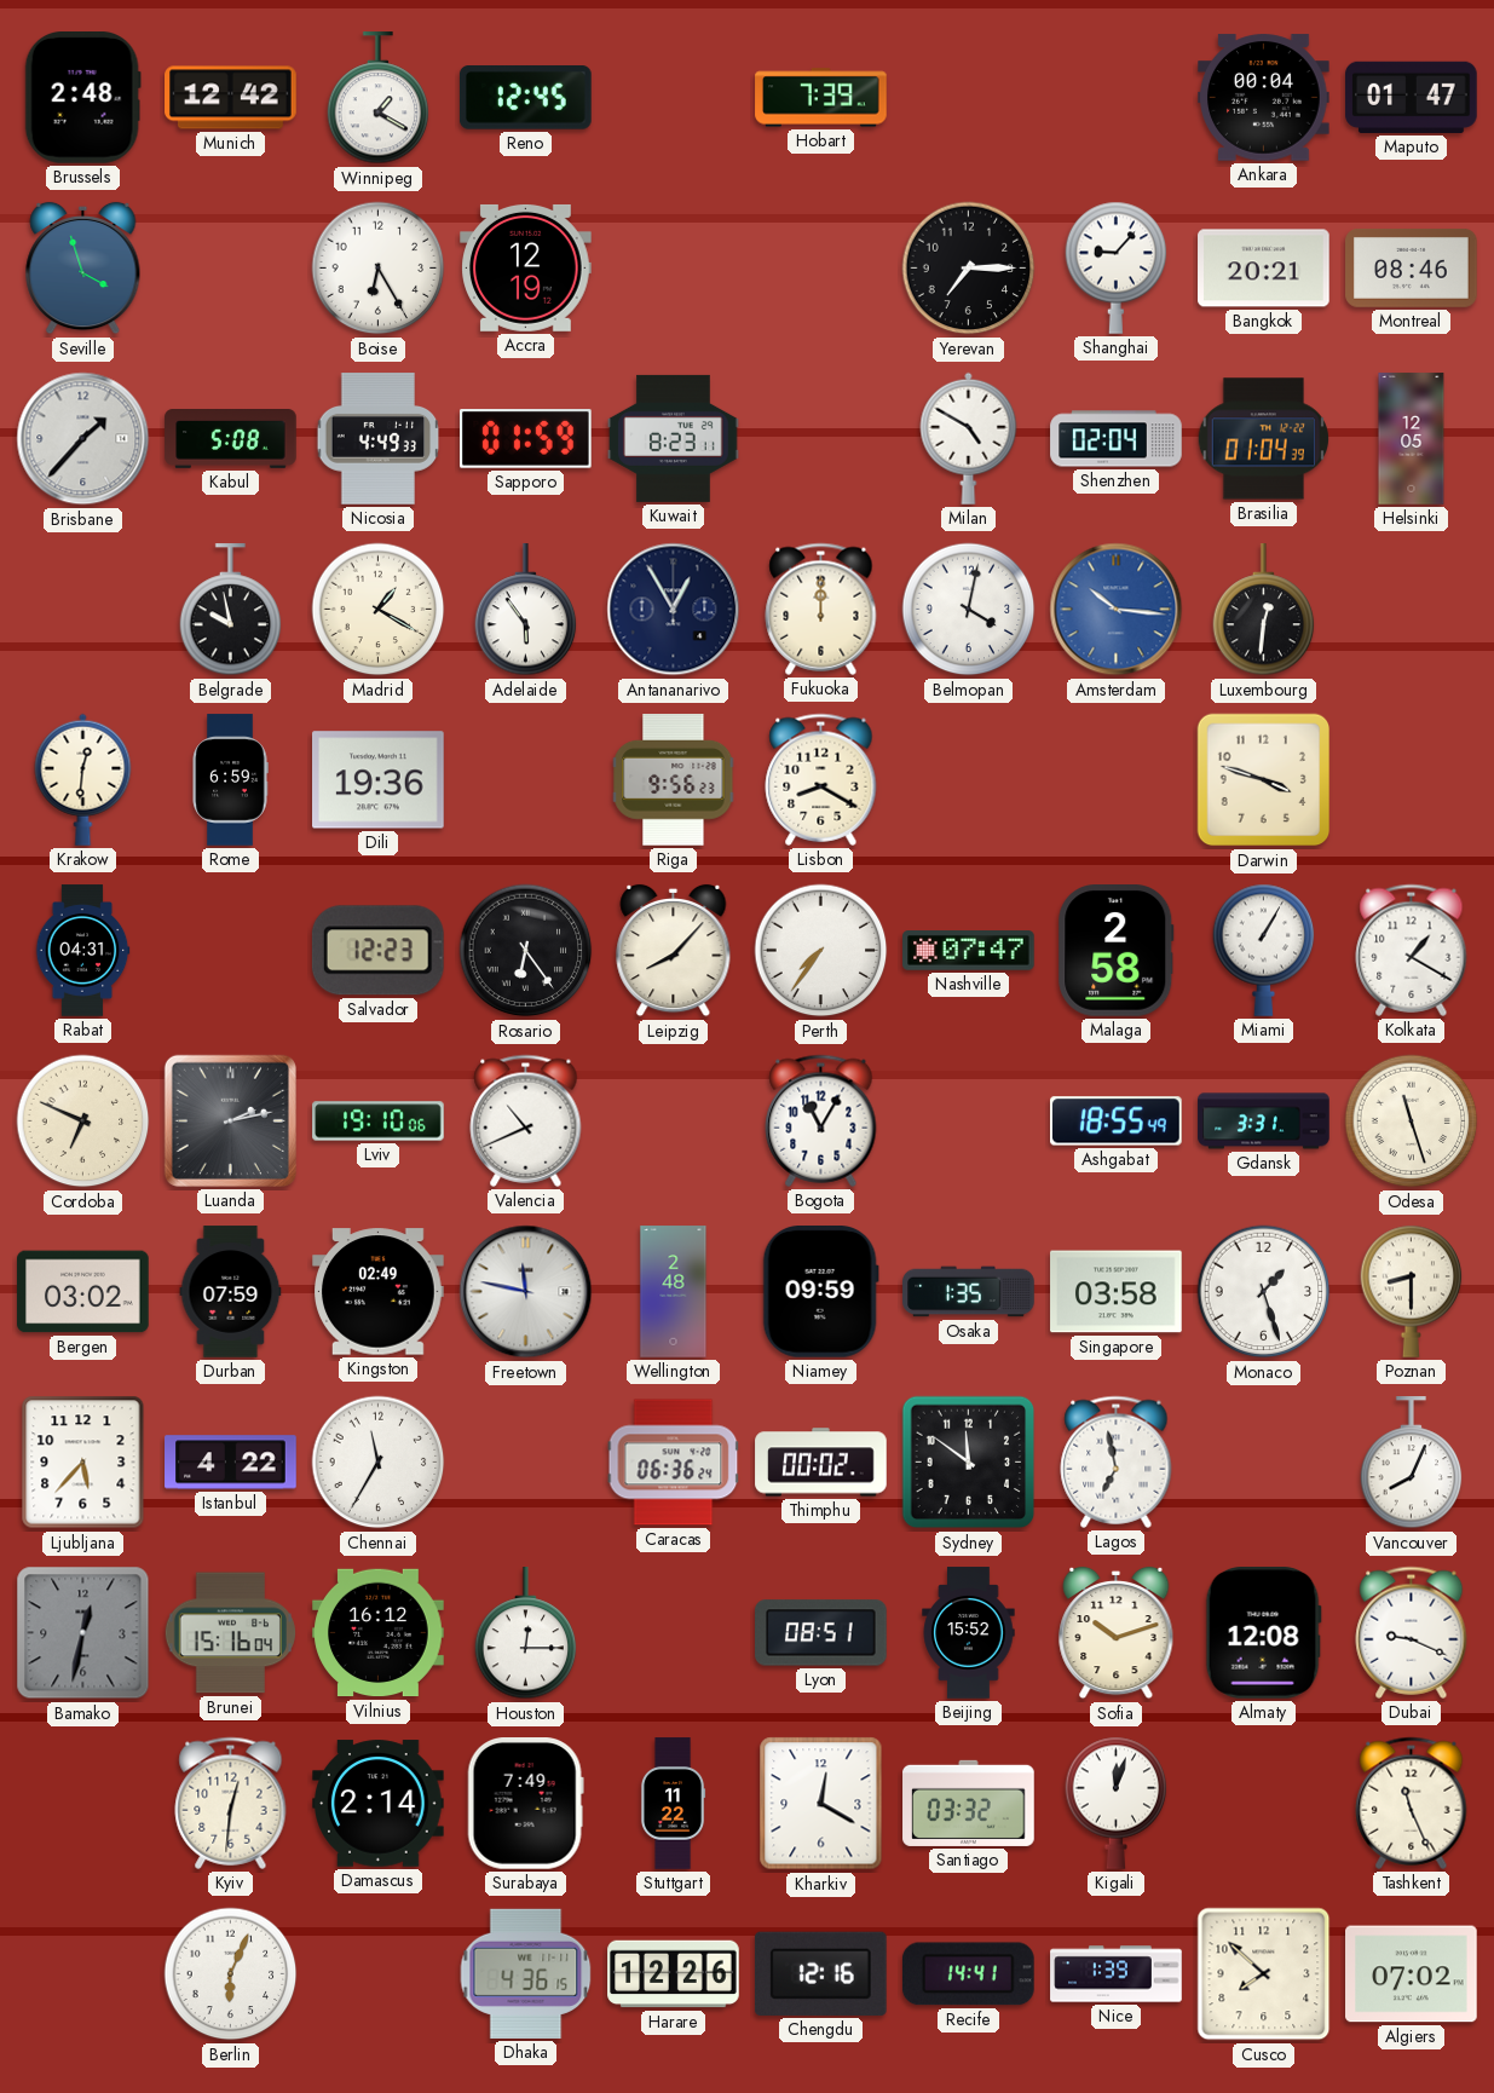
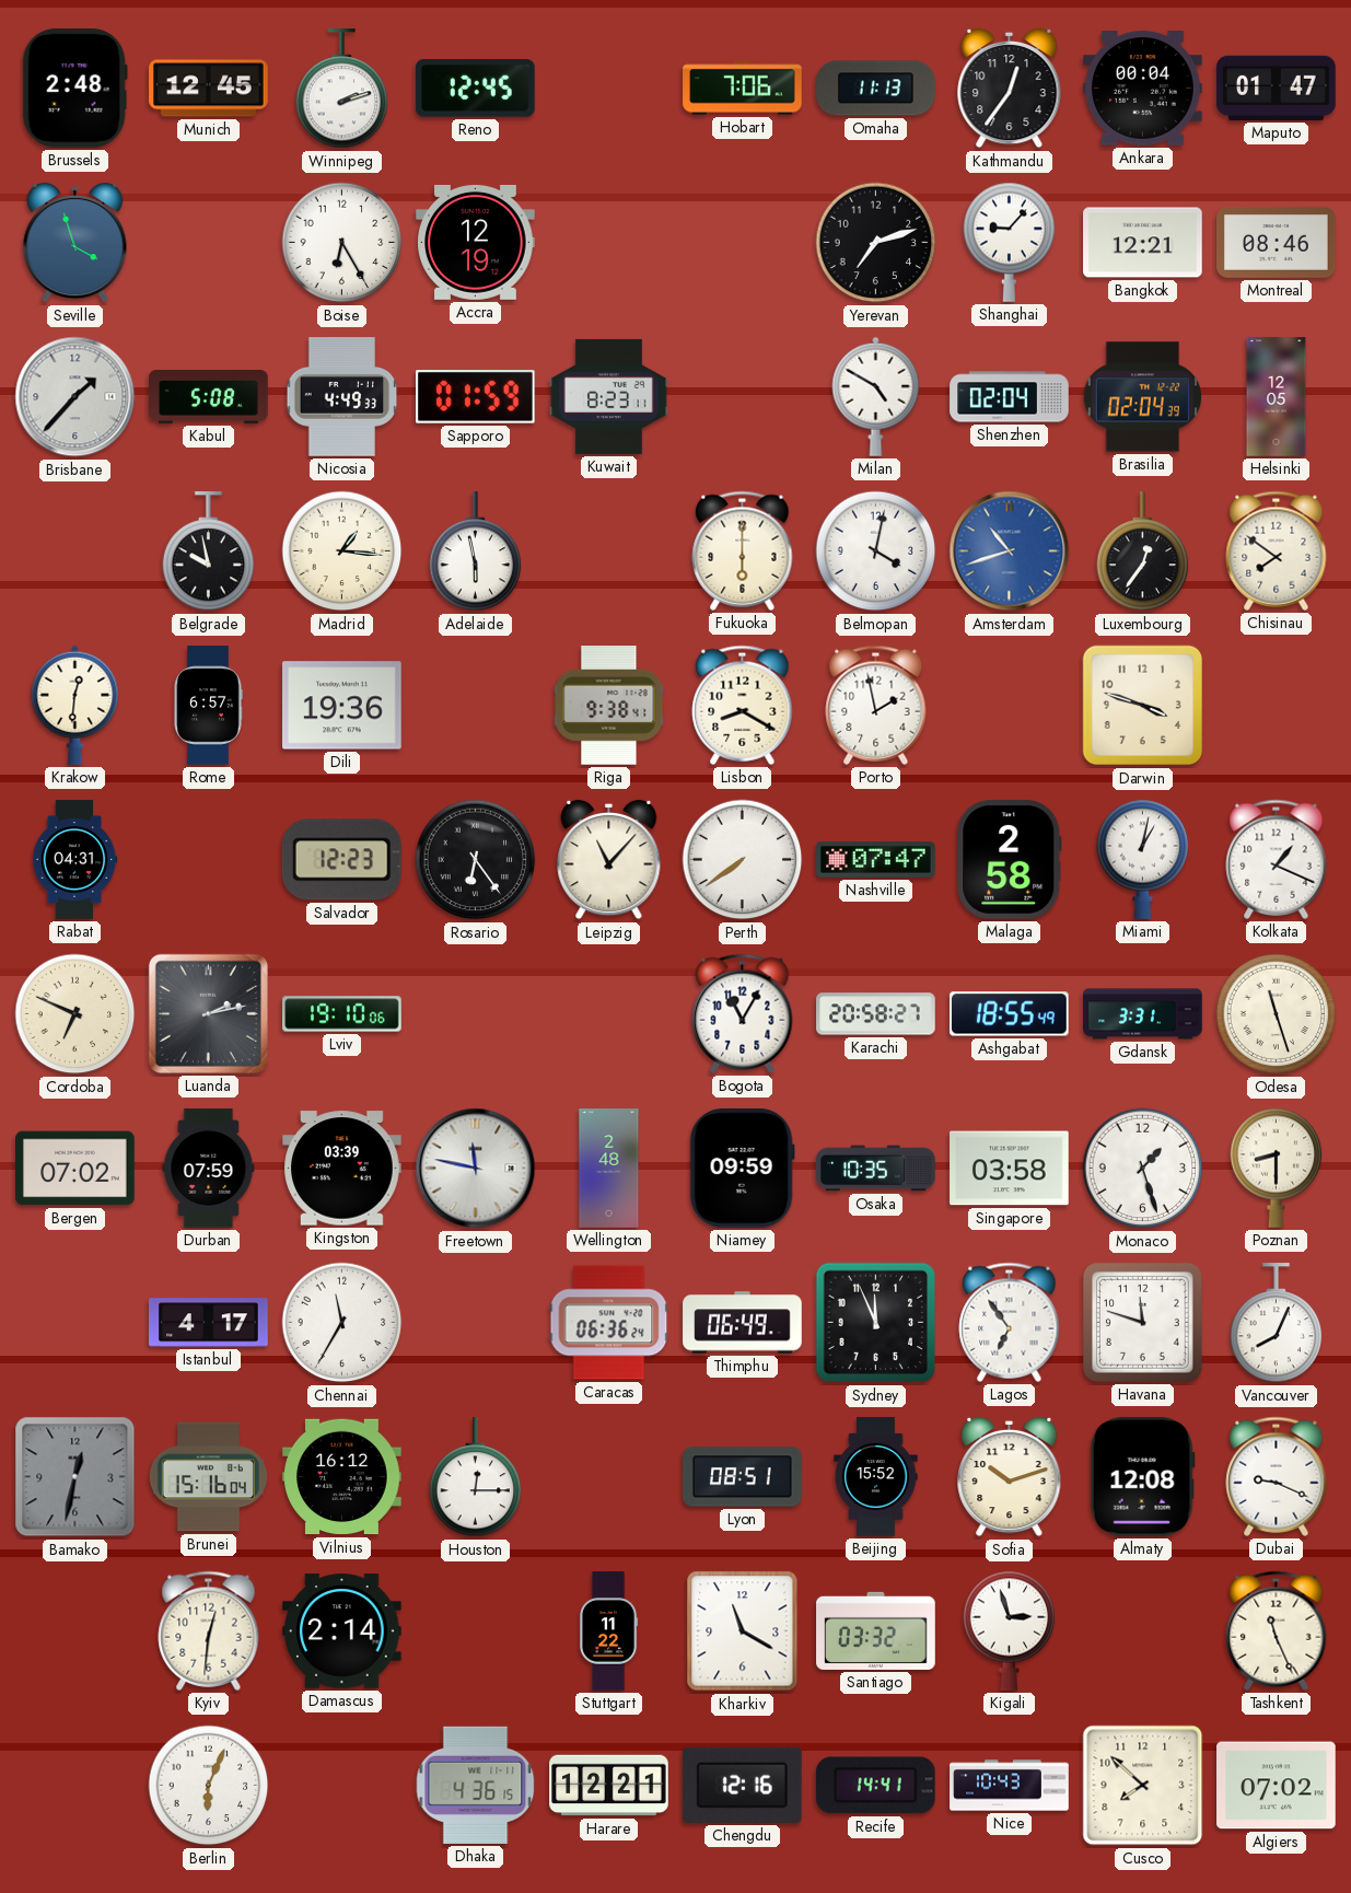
Munich: 12:42 -> 12:45 (209, 89)
Winnipeg: 1:20 -> 2:12 (342, 89)
Hobart: 7:39 -> 7:06 (743, 89)
Omaha: none -> 11:13 (876, 89)
Kathmandu: none -> 12:36 (1010, 89)
Yerevan: 7:15 -> 7:12 (876, 243)
Bangkok: 20:21 -> 12:21 (1143, 243)
Brasilia: 01:04 -> 02:04 (1142, 397)
Madrid: 1:20 -> 1:16 (342, 551)
Adelaide: 5:54 -> 5:58 (476, 551)
Antananarivo: 12:55 -> none (674, 610)
Fukuoka: 12:00 -> 6:00 (743, 550)
Amsterdam: 10:16 -> 10:42 (1010, 551)
Luxembourg: 12:31 -> 12:36 (1143, 551)
Chisinau: none -> 7:51 (1277, 550)
Rome: 6:59 -> 6:57 (208, 706)
Riga: 9:56 -> 9:38 (609, 706)
Porto: none -> 1:58 (876, 705)
Leipzig: 8:07 -> 11:07 (609, 860)
Perth: 7:36 -> 7:39 (743, 860)
Miami: 1:05 -> 1:02 (1143, 859)
Kolkata: 1:20 -> 1:19 (1277, 859)
Valencia: 10:41 -> none (526, 1120)
Karachi: none -> 20:58 (876, 1014)
Bergen: 03:02 -> 07:02 (75, 1169)
Kingston: 02:49 -> 03:39 (342, 1169)
Osaka: 1:35 -> 10:35 (876, 1169)
Ljubljana: 5:37 -> none (83, 1463)
Istanbul: 4:22 -> 4:17 (209, 1323)
Thimphu: 00:02 -> 06:49 (743, 1323)
Sydney: 11:51 -> 11:56 (876, 1323)
Lagos: 6:58 -> 6:54 (1010, 1322)
Havana: none -> 11:48 (1142, 1322)
Surabaya: 7:49 -> none (525, 1804)
Kharkiv: 12:20 -> 11:20 (743, 1631)
Kigali: 12:03 -> 2:57 (1010, 1630)
Harare: 12:26 -> 12:21 (609, 1786)
Nice: 1:39 -> 10:43 (1010, 1786)
